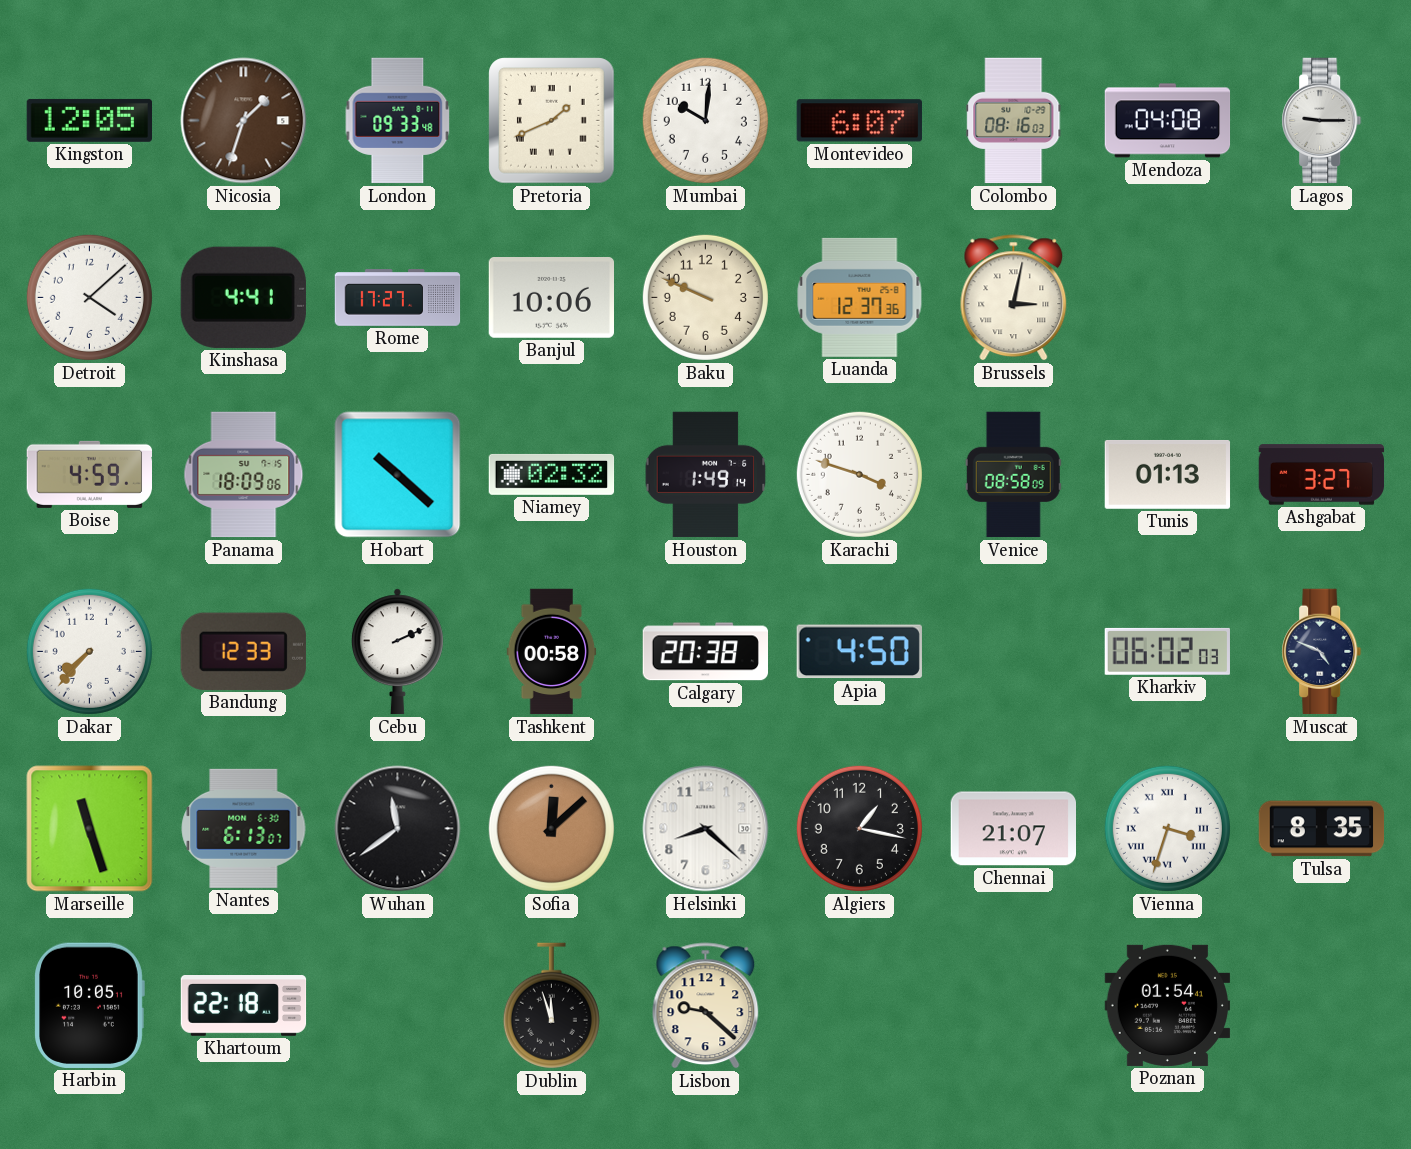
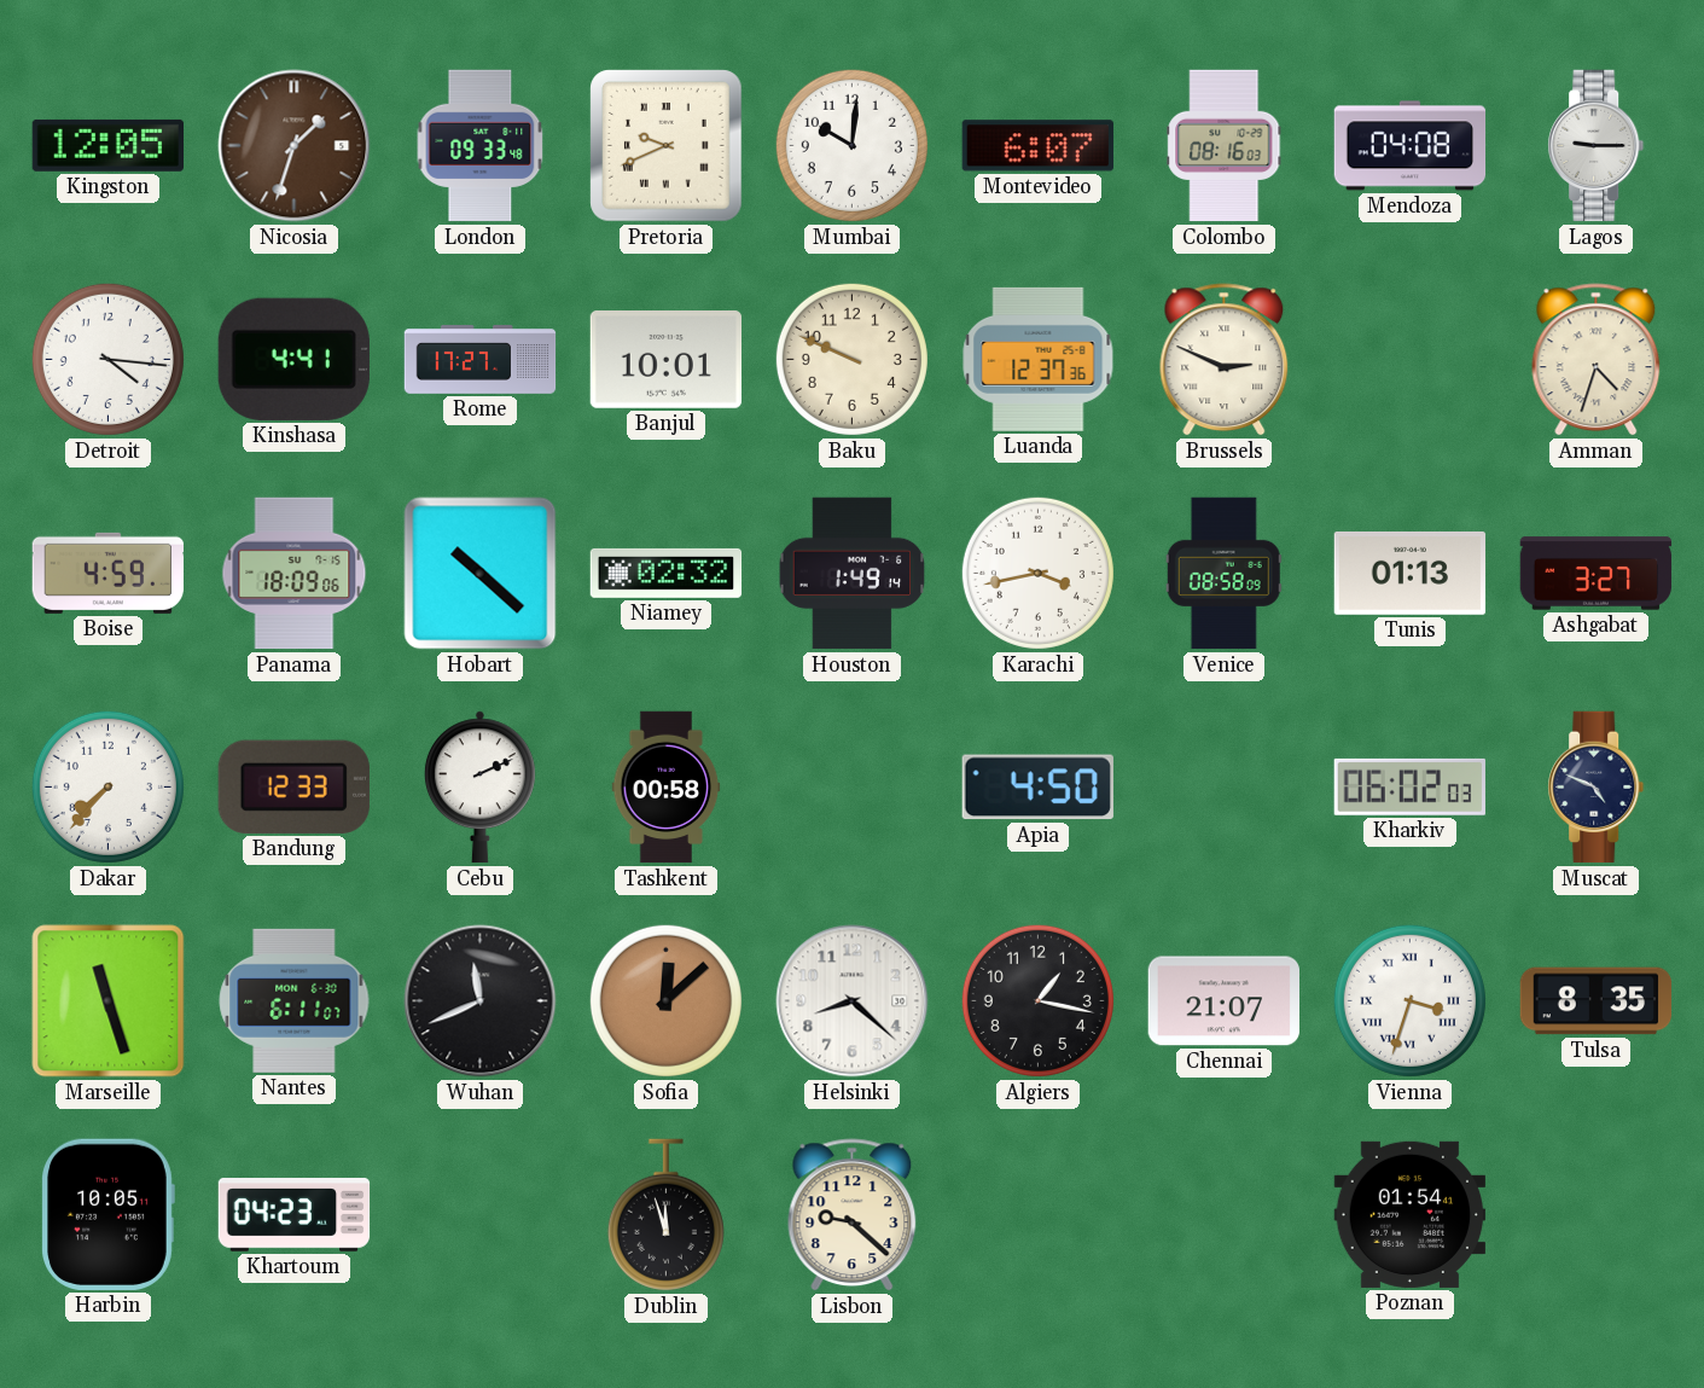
Pretoria: 1:41 -> 9:41 (667, 146)
Detroit: 4:08 -> 4:16 (107, 359)
Banjul: 10:06 -> 10:01 (667, 360)
Brussels: 3:02 -> 2:49 (1225, 360)
Amman: none -> 4:33 (1597, 360)
Karachi: 3:48 -> 3:43 (1037, 573)
Calgary: 20:38 -> none (705, 652)
Nantes: 6:13 -> 6:11 (295, 1000)
Wuhan: 11:39 -> 11:41 (481, 1001)
Khartoum: 22:18 -> 04:23 (295, 1215)
